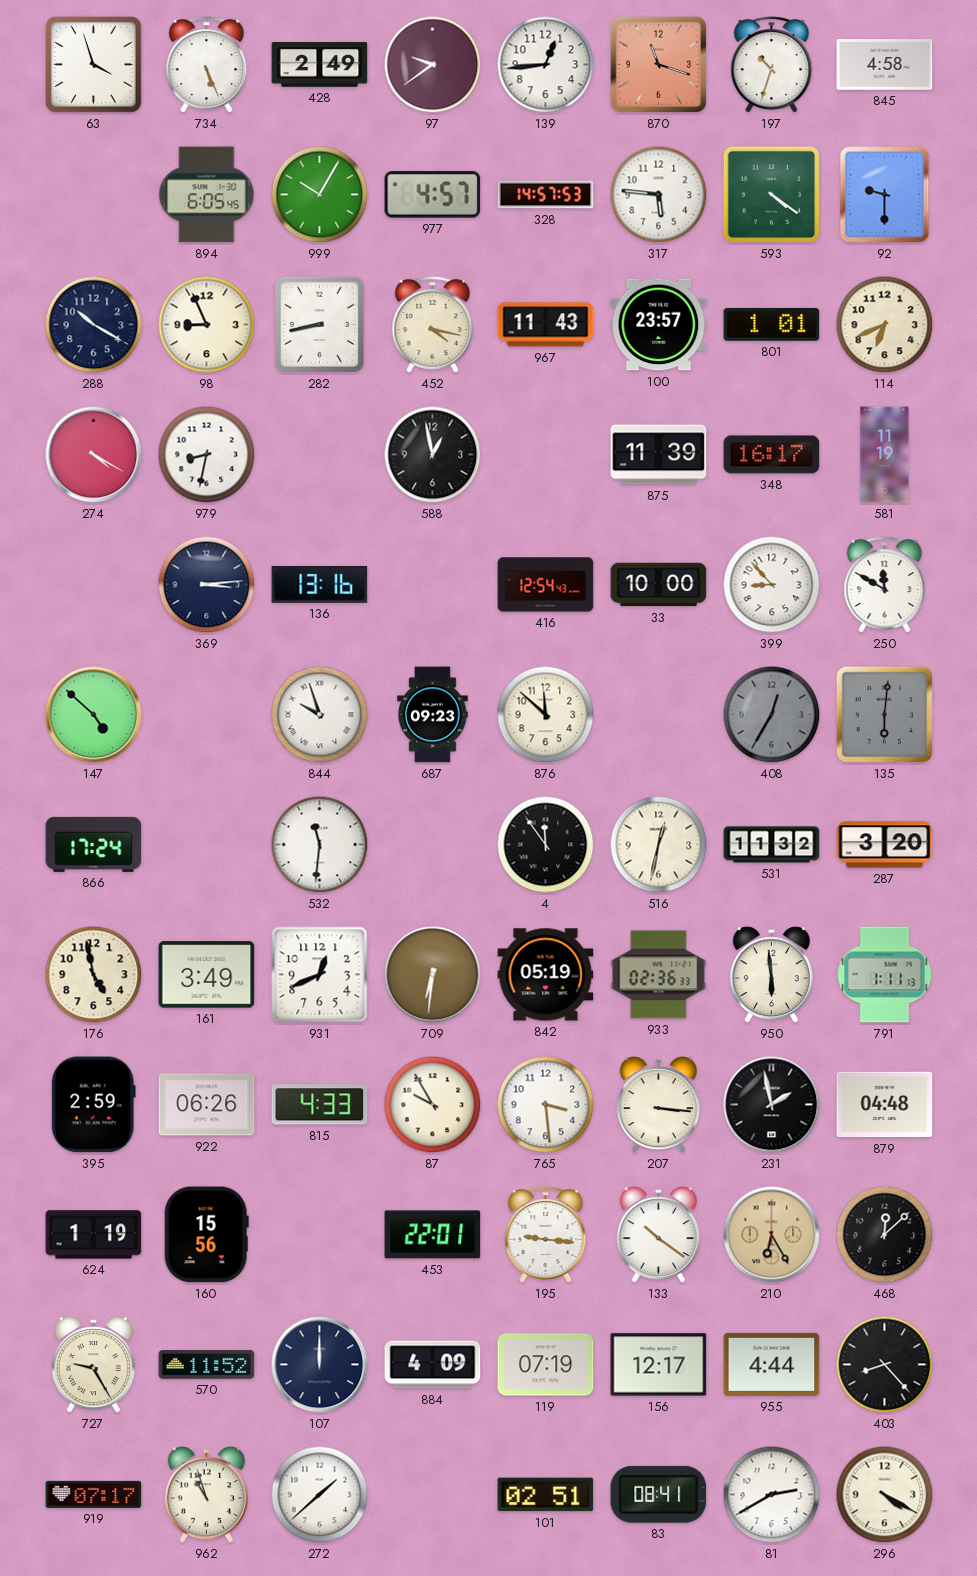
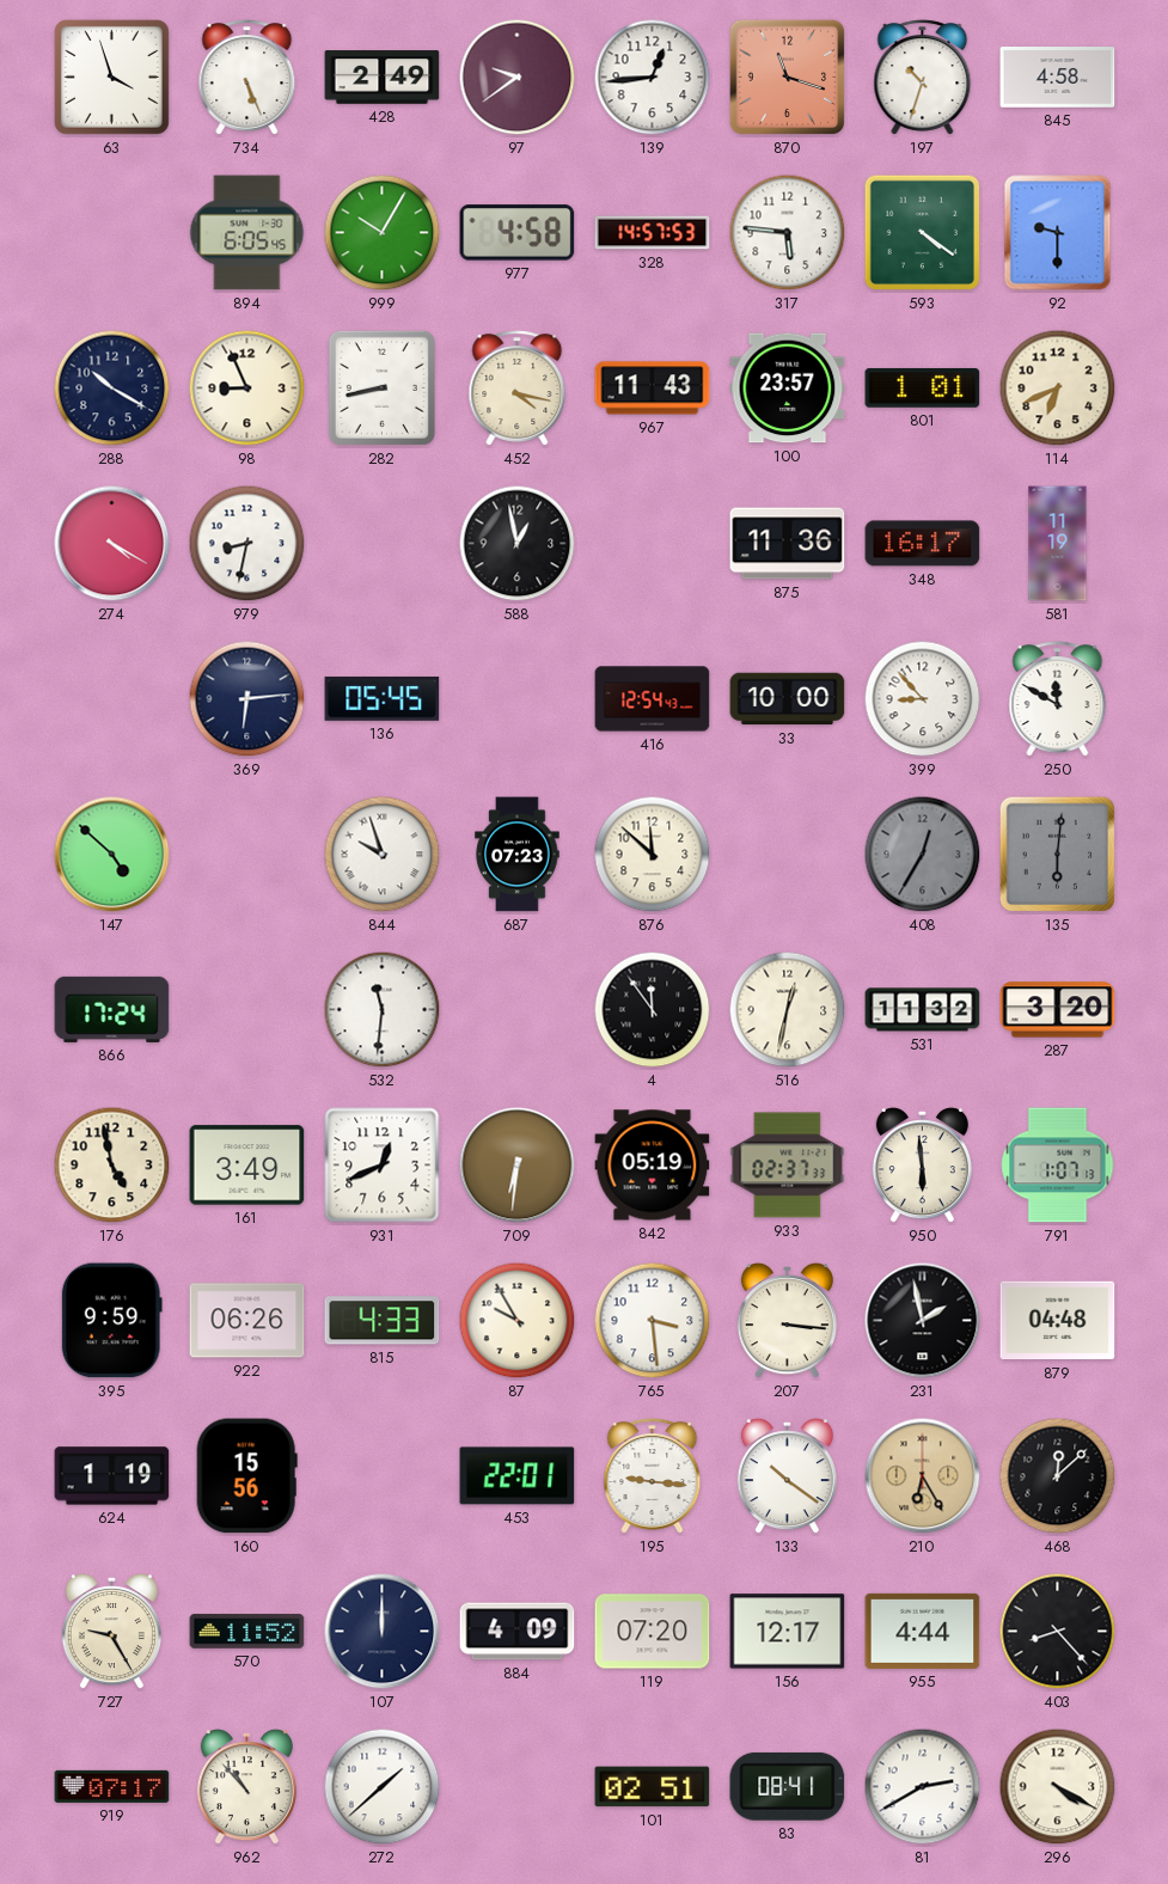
977: 4:57 -> 4:58 (518, 233)
875: 11:39 -> 11:36 (788, 544)
369: 3:14 -> 6:14 (247, 699)
136: 13:16 -> 05:45 (383, 698)
687: 09:23 -> 07:23 (518, 855)
933: 02:36 -> 02:37 (788, 1166)
791: 1:11 -> 1:07 (1058, 1166)
395: 2:59 -> 9:59 (111, 1321)
119: 07:19 -> 07:20 (653, 1632)
962: 10:57 -> 10:53 (246, 1787)
